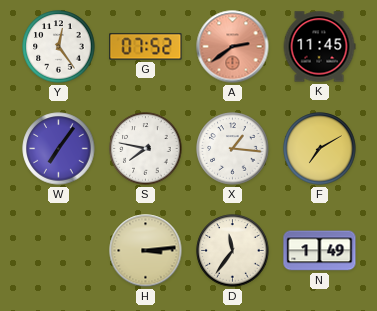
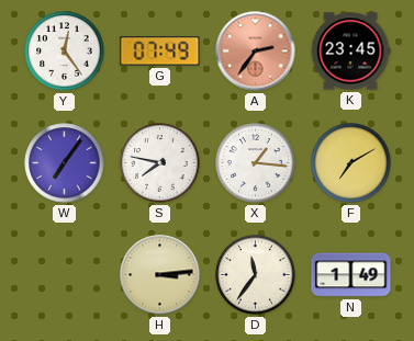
G: 07:52 -> 07:49 (160, 52)
A: 2:39 -> 2:36 (256, 52)
K: 11:45 -> 23:45 (350, 52)
